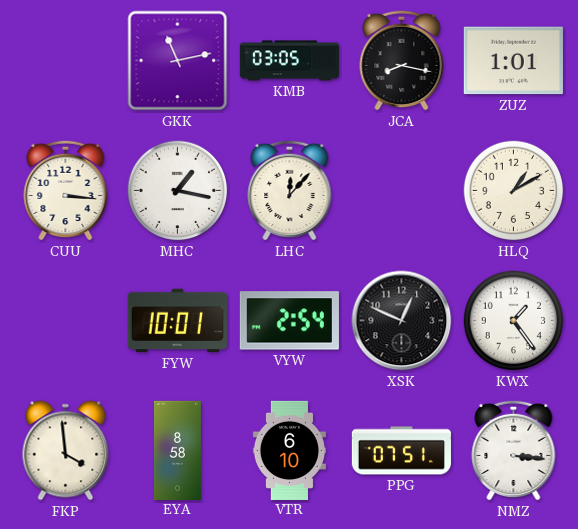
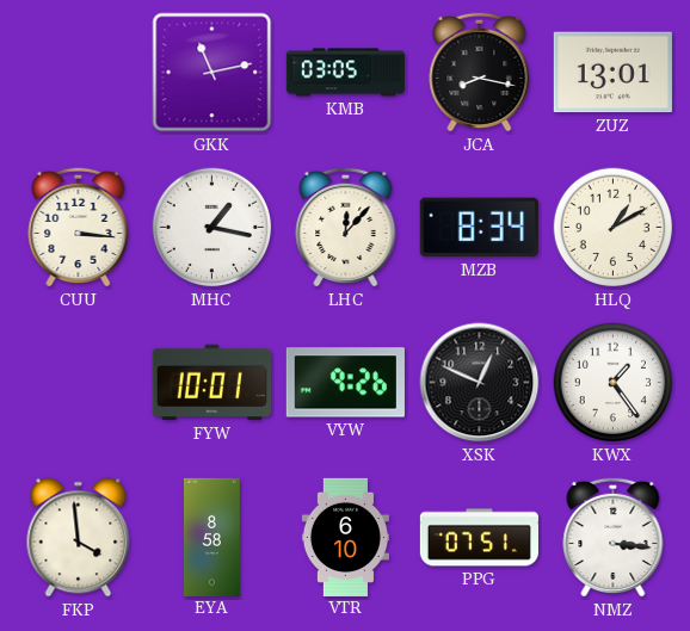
ZUZ: 1:01 -> 13:01 (612, 73)
MZB: none -> 8:34 (479, 228)
VYW: 2:54 -> 9:26 (345, 383)
